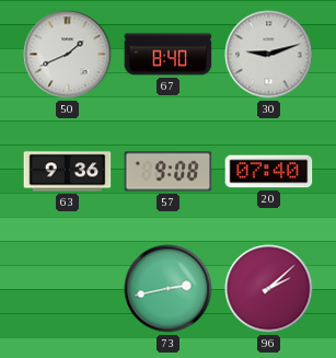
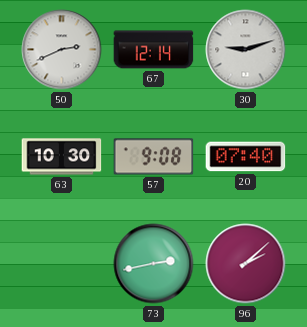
50: 1:41 -> 2:41 (62, 50)
67: 8:40 -> 12:14 (154, 50)
63: 9:36 -> 10:30 (62, 157)
